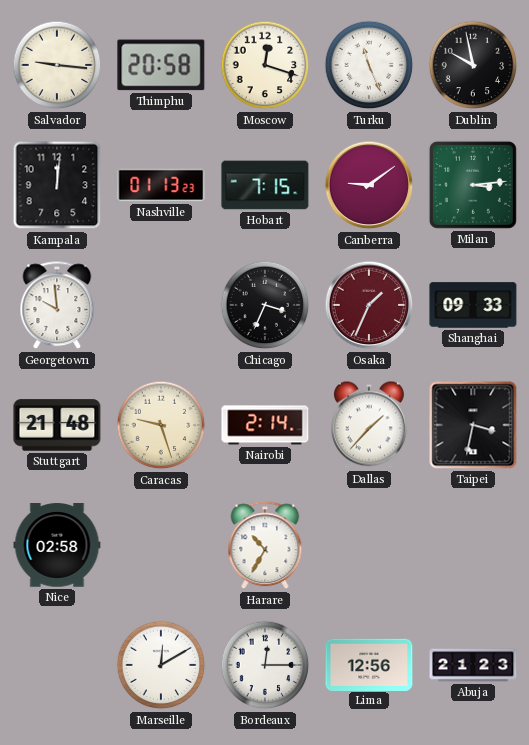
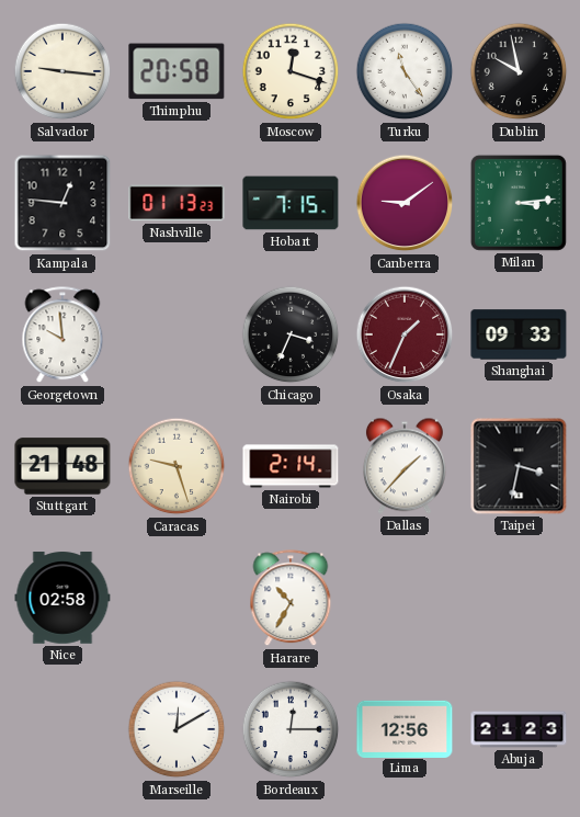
Turku: 11:26 -> 11:24 (405, 71)
Kampala: 12:01 -> 12:46 (62, 203)
